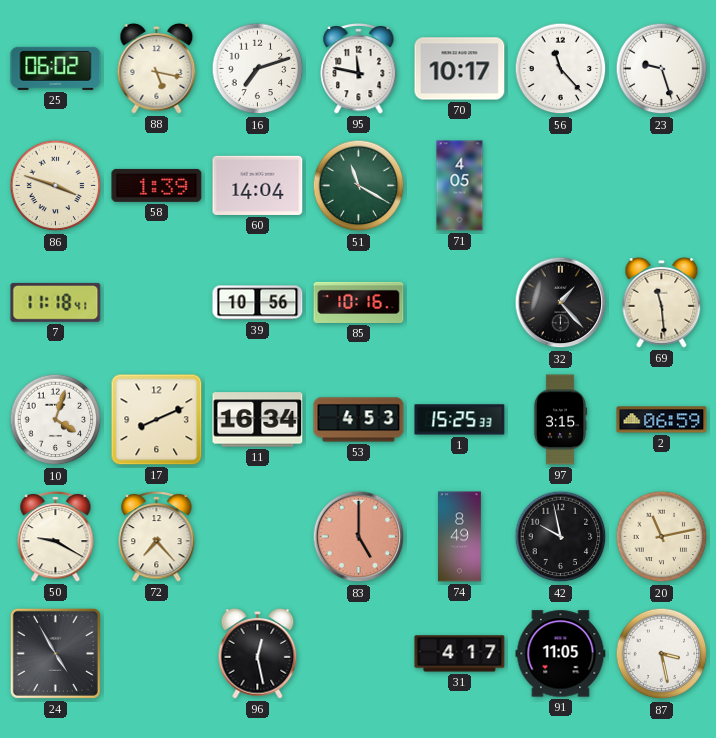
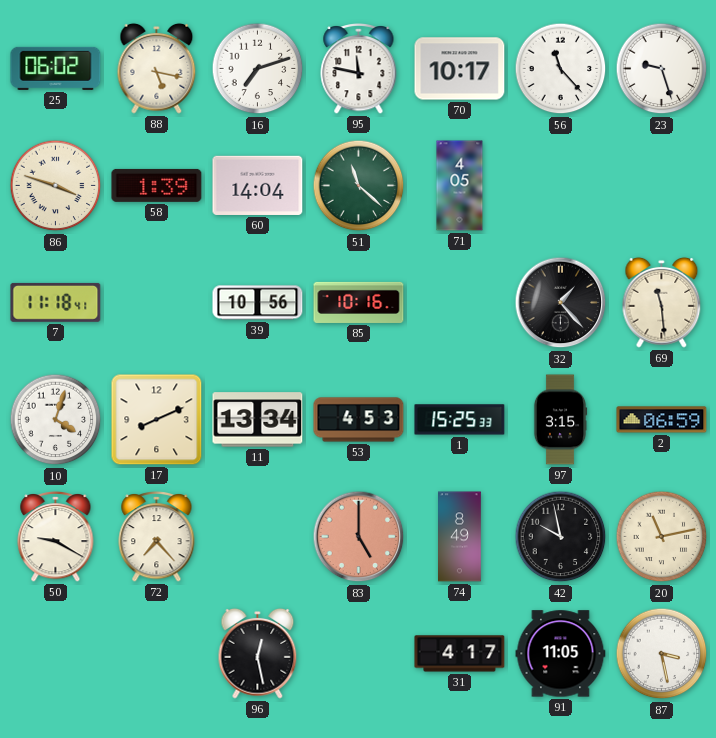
51: 11:20 -> 11:22 (359, 186)
11: 16:34 -> 13:34 (258, 420)
24: 4:55 -> none (55, 653)
